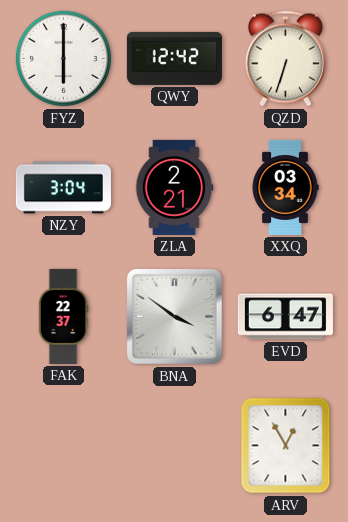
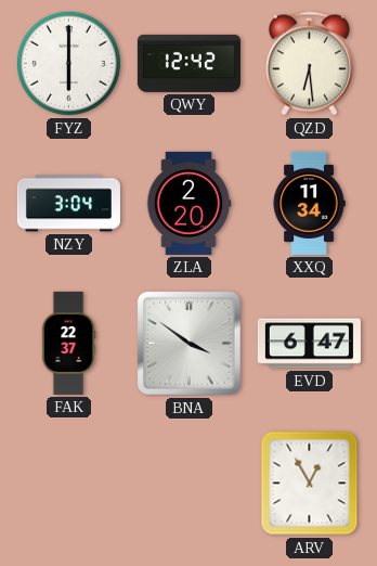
QZD: 6:33 -> 6:29 (309, 64)
ZLA: 2:21 -> 2:20 (188, 203)
XXQ: 03:34 -> 11:34 (309, 203)
